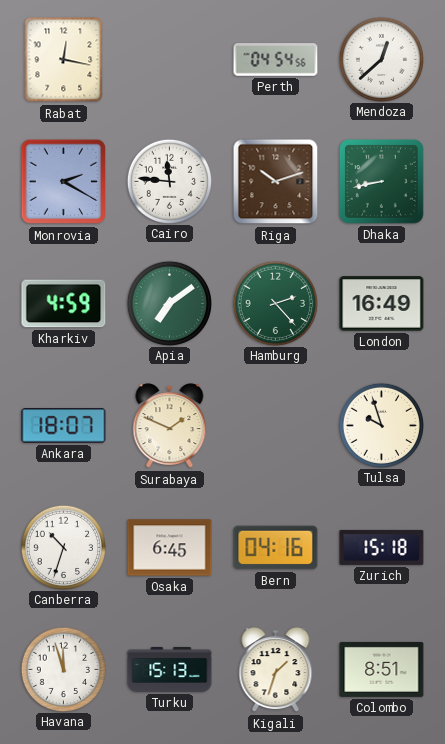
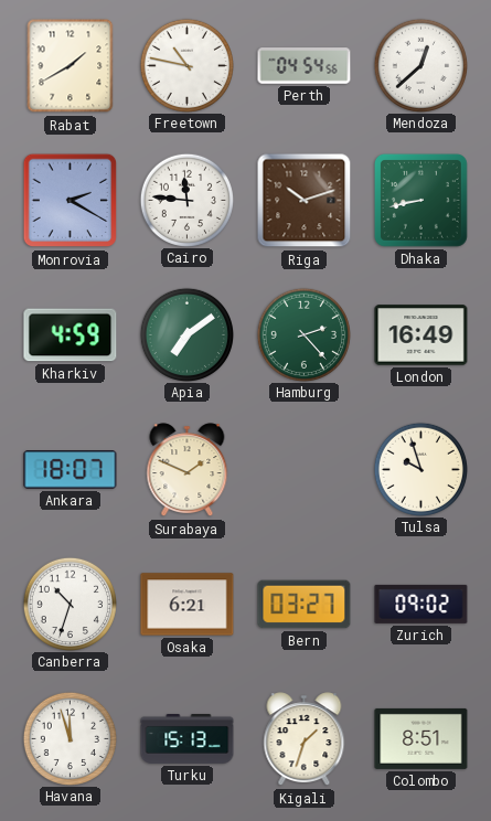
Rabat: 12:17 -> 1:40 (71, 66)
Freetown: none -> 10:47 (186, 65)
Osaka: 6:45 -> 6:21 (188, 605)
Bern: 04:16 -> 03:27 (305, 605)
Zurich: 15:18 -> 09:02 (421, 604)
